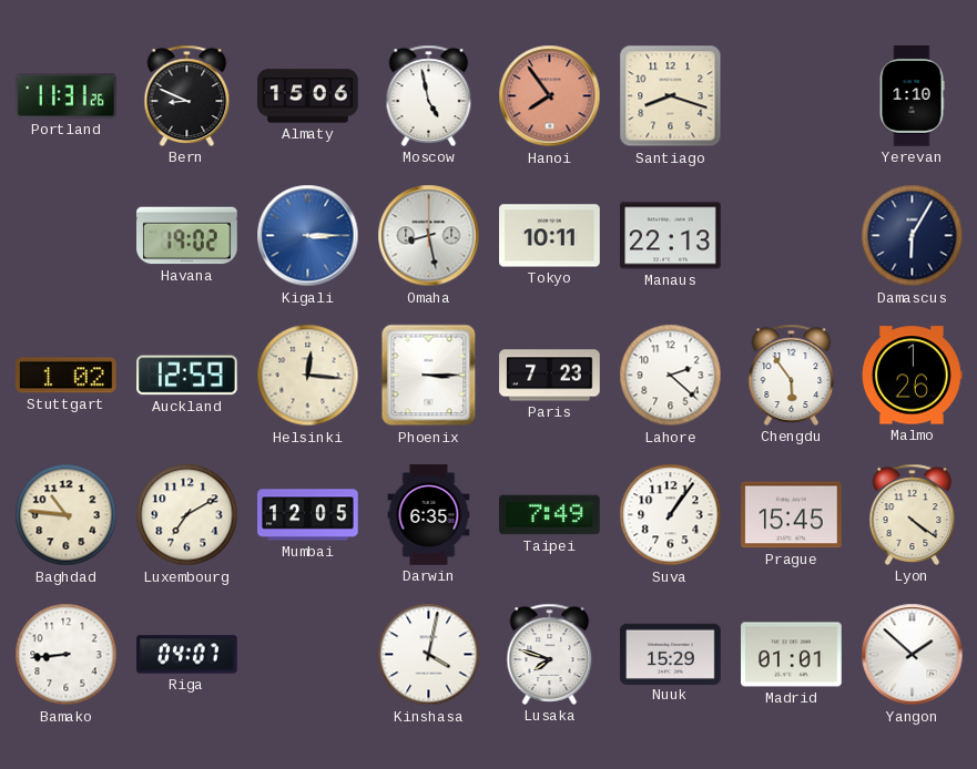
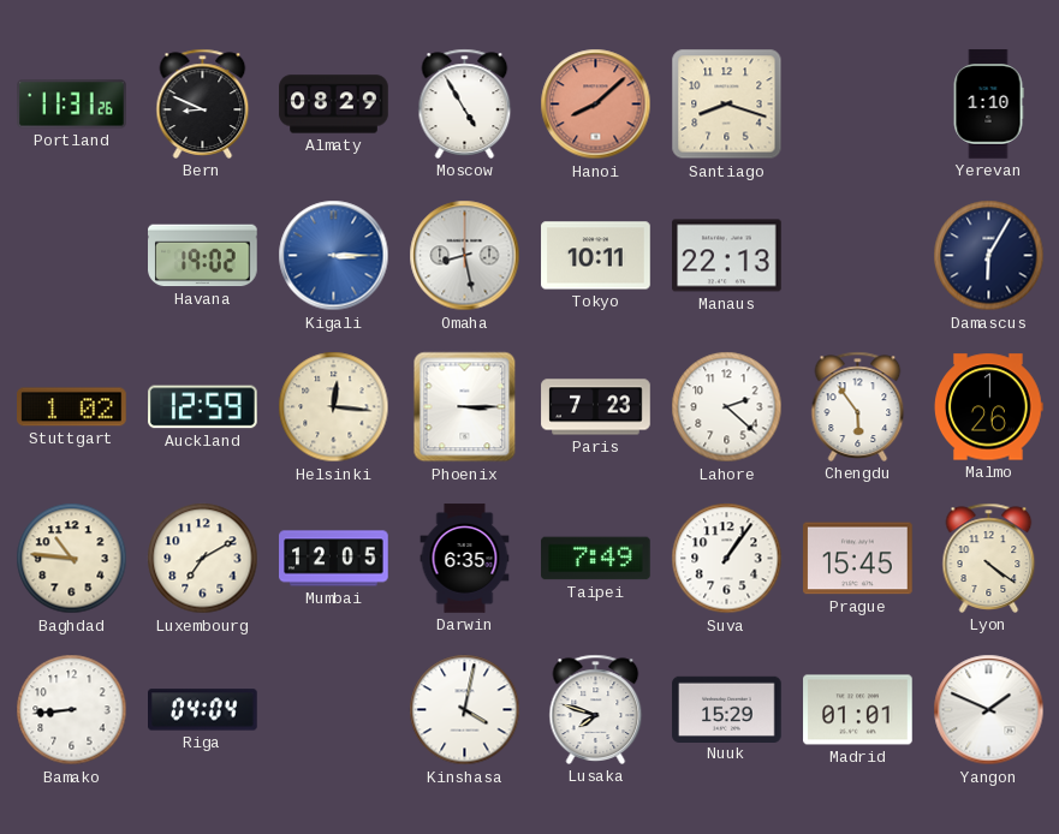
Almaty: 15:06 -> 08:29 (334, 105)
Moscow: 4:58 -> 4:55 (465, 103)
Hanoi: 7:54 -> 8:08 (596, 105)
Riga: 04:07 -> 04:04 (203, 710)
Yangon: 1:52 -> 1:49 (989, 710)
